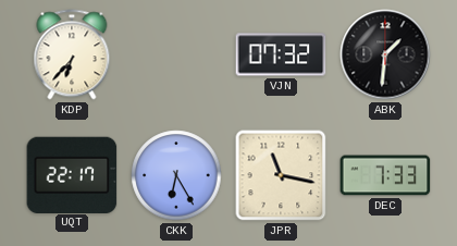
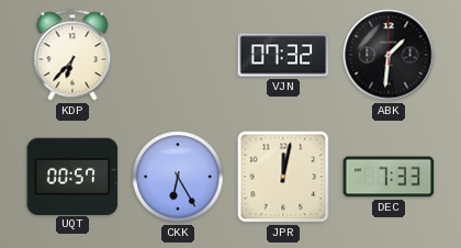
UQT: 22:17 -> 00:57 (72, 176)
JPR: 11:17 -> 12:02 (283, 177)
